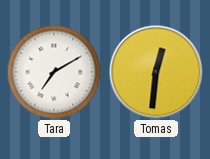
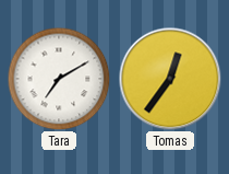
Tomas: 12:31 -> 12:36 (170, 79)
